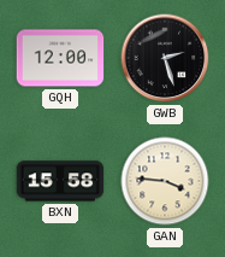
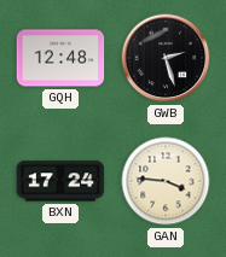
GQH: 12:00 -> 12:48 (60, 58)
BXN: 15:58 -> 17:24 (60, 181)
